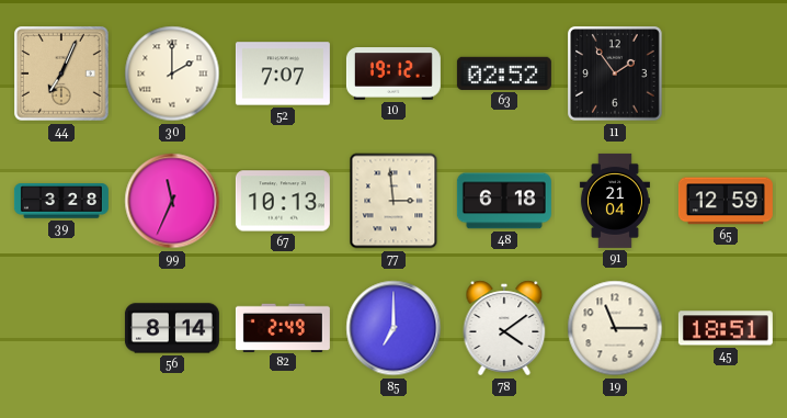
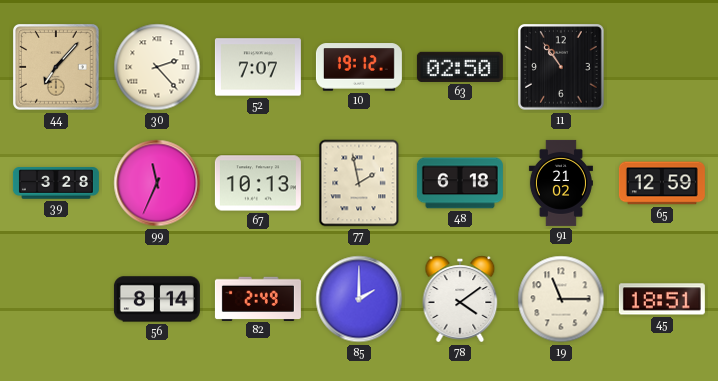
44: 7:04 -> 7:07 (57, 68)
30: 2:00 -> 2:23 (157, 67)
63: 02:52 -> 02:50 (460, 67)
11: 1:54 -> 10:54 (562, 68)
77: 2:59 -> 1:58 (359, 183)
91: 21:04 -> 21:02 (561, 183)
85: 7:00 -> 2:00 (359, 299)
